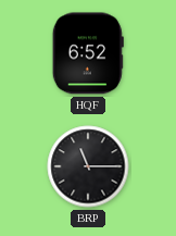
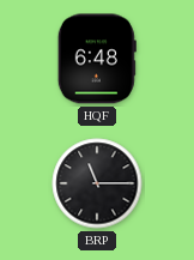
HQF: 6:52 -> 6:48 (97, 59)
